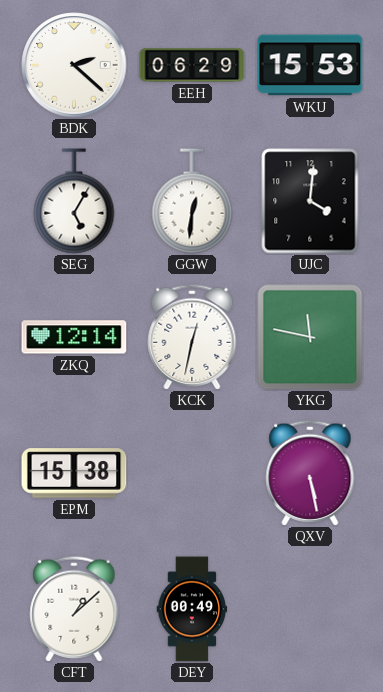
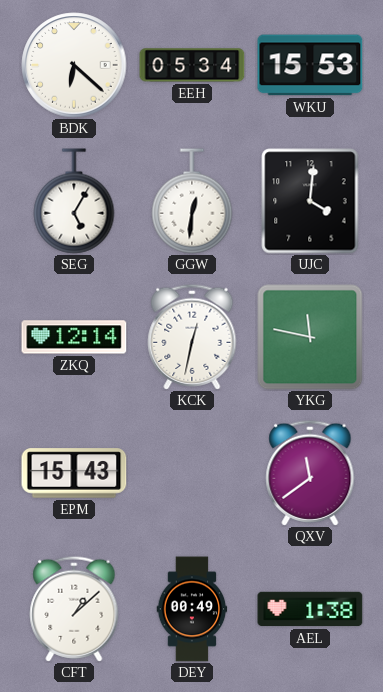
BDK: 2:22 -> 6:22 (74, 65)
EEH: 06:29 -> 05:34 (192, 65)
EPM: 15:38 -> 15:43 (74, 473)
QXV: 5:28 -> 11:39 (310, 473)
AEL: none -> 1:38 (310, 609)
